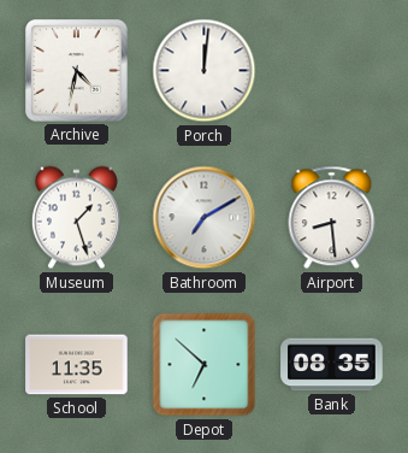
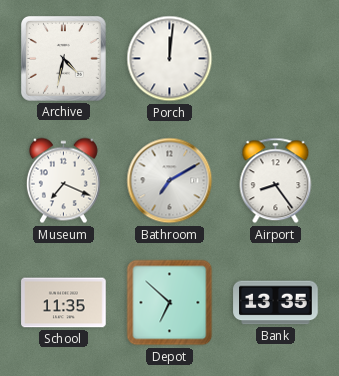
Museum: 1:27 -> 7:19 (63, 181)
Airport: 8:29 -> 8:24 (276, 181)
Bank: 08:35 -> 13:35 (276, 303)
